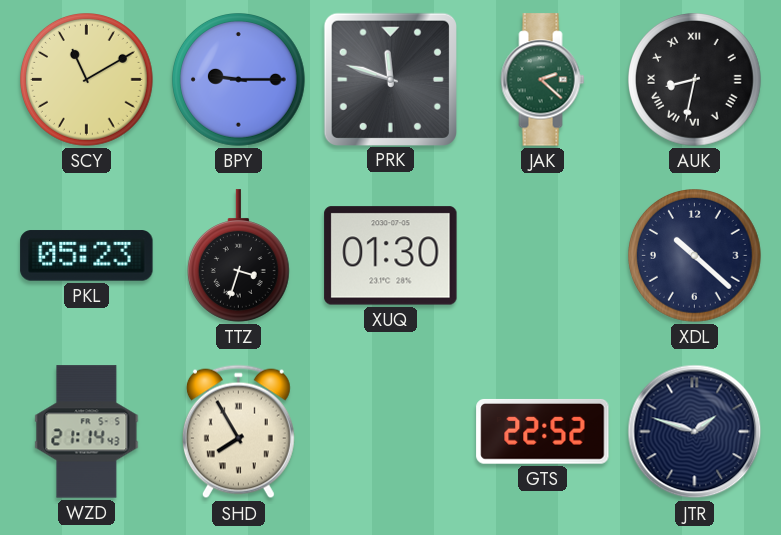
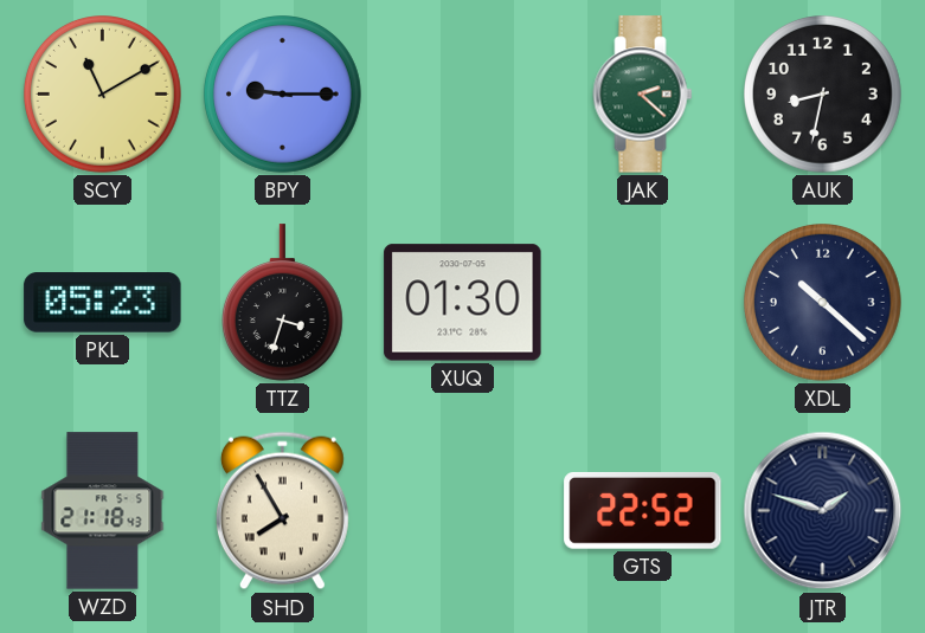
PRK: 11:48 -> none (390, 79)
AUK numerals: Roman -> Arabic (823, 95)
WZD: 21:14 -> 21:18 (103, 511)
